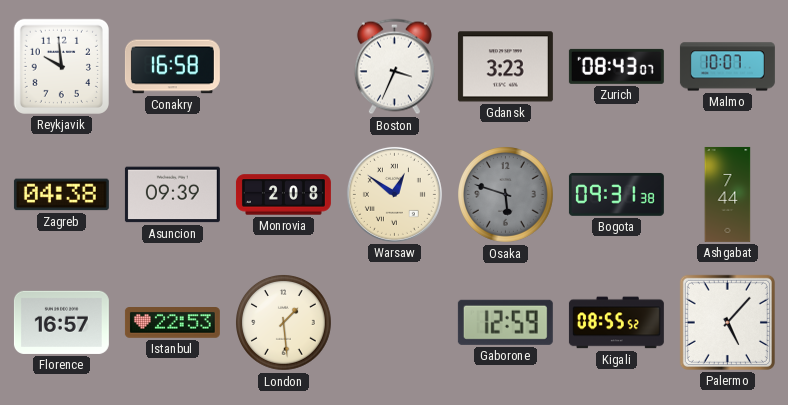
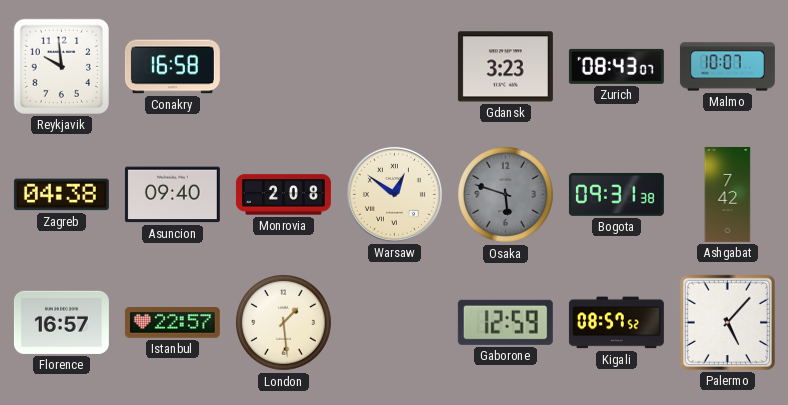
Boston: 3:34 -> none (394, 67)
Asuncion: 09:39 -> 09:40 (172, 195)
Ashgabat: 7:44 -> 7:42 (728, 194)
Istanbul: 22:53 -> 22:57 (172, 323)
Kigali: 08:55 -> 08:57 (616, 323)
